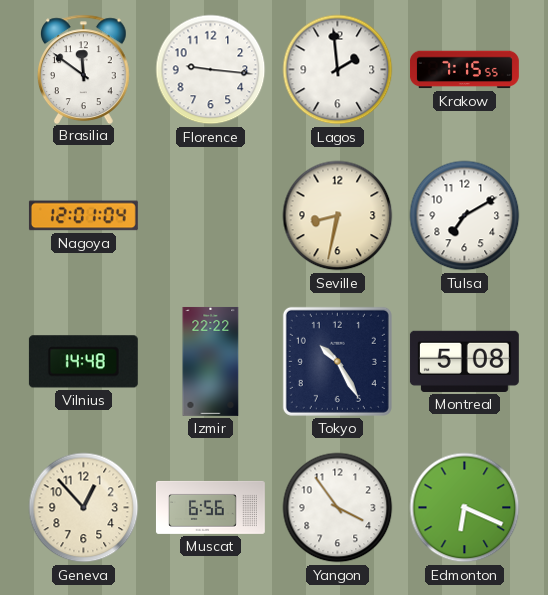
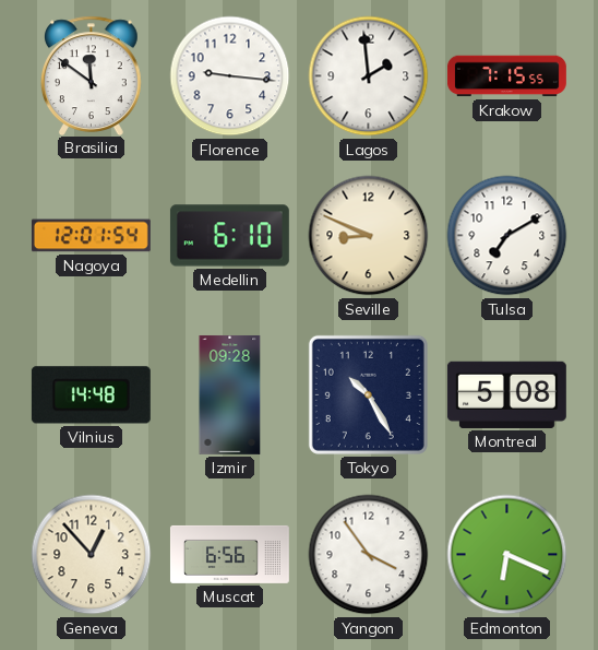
Nagoya: 12:01:04 -> 12:01:54 (91, 236)
Medellin: none -> 6:10 (229, 236)
Seville: 8:32 -> 8:49 (369, 236)
Izmir: 22:22 -> 09:28 (230, 394)
